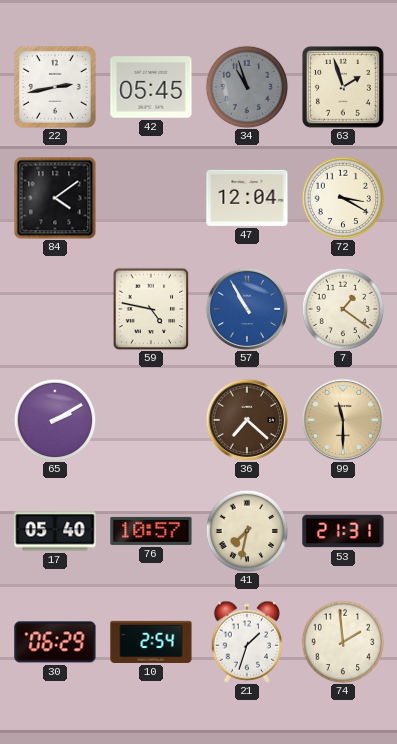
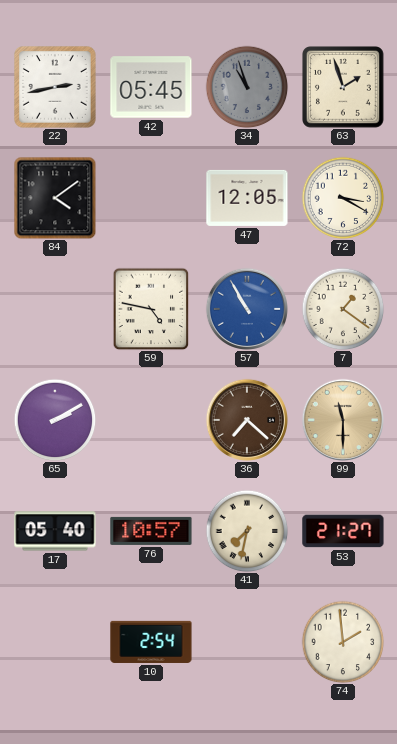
47: 12:04 -> 12:05 (247, 198)
53: 21:31 -> 21:27 (343, 531)
30: 06:29 -> none (55, 642)
21: 1:33 -> none (247, 642)
